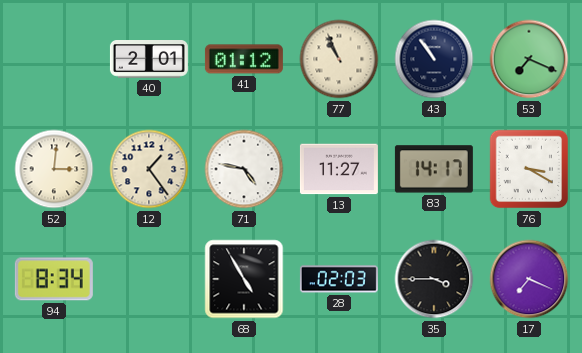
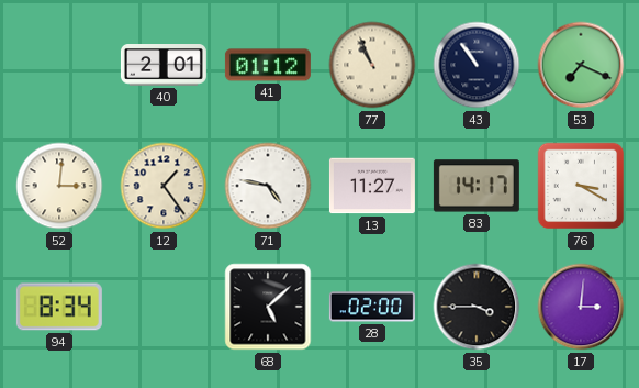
68: 4:55 -> 5:08 (268, 307)
28: 02:03 -> 02:00 (372, 307)
17: 7:19 -> 3:01 (581, 307)
